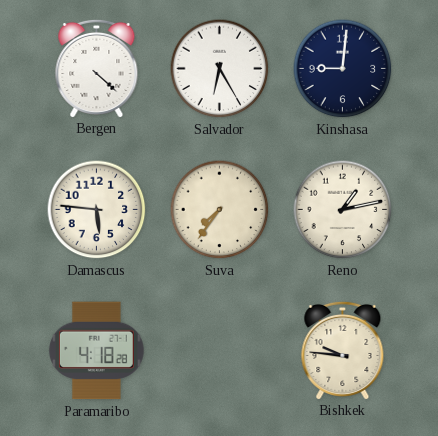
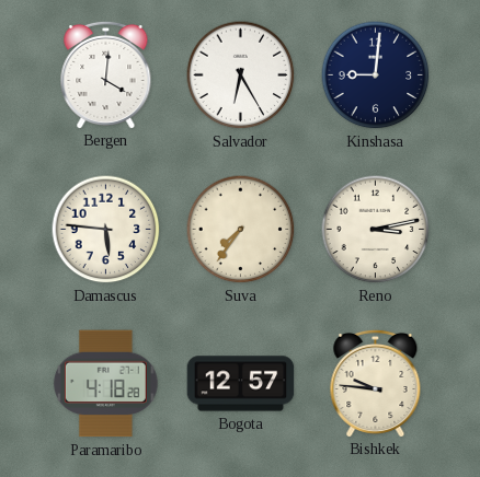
Bergen: 4:22 -> 4:01 (106, 74)
Reno: 1:13 -> 3:13 (376, 230)
Bogota: none -> 12:57 (241, 384)
